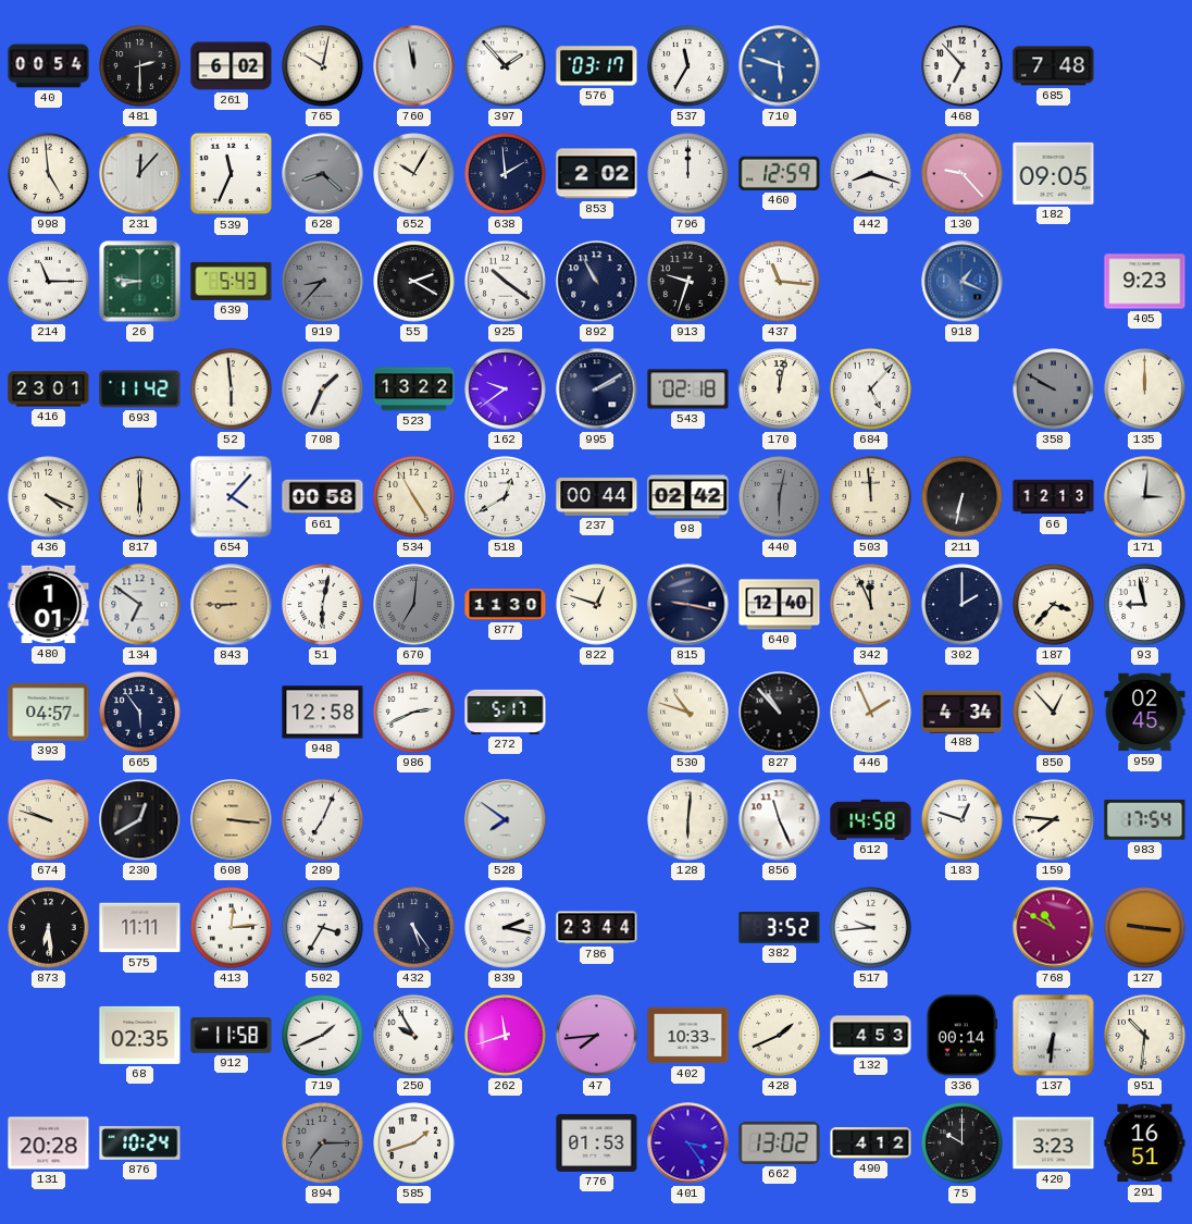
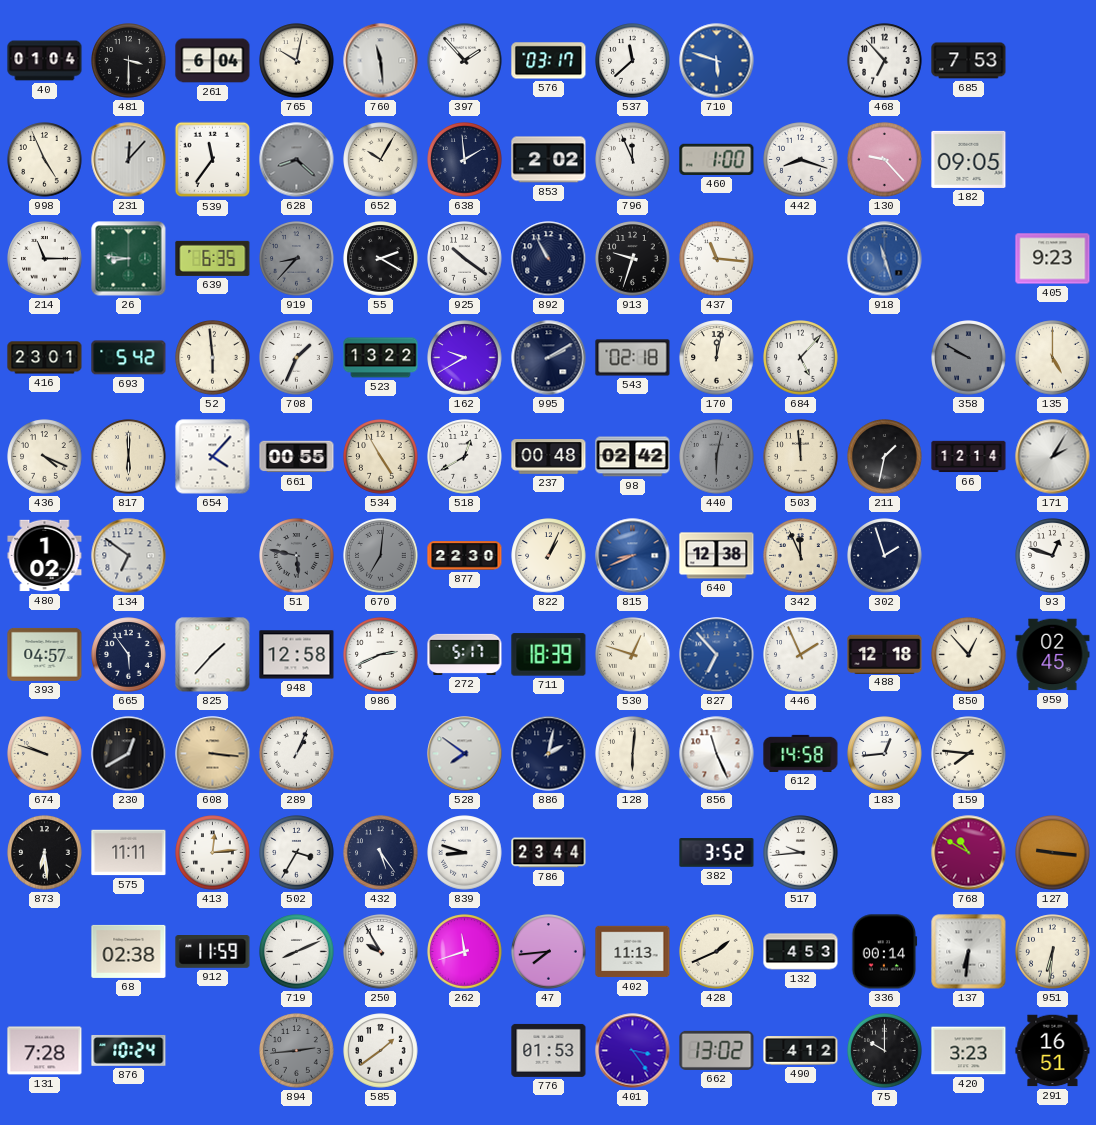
40: 00:54 -> 01:04 (45, 61)
481: 2:30 -> 3:30 (129, 61)
261: 6:02 -> 6:04 (213, 61)
760: 11:58 -> 11:29 (381, 61)
537: 11:35 -> 11:38 (633, 61)
685: 7:48 -> 7:53 (969, 61)
998: 4:59 -> 4:56 (45, 160)
539: 11:34 -> 11:36 (213, 160)
796: 12:00 -> 11:56 (633, 160)
460: 12:59 -> 1:00 (717, 159)
639: 5:43 -> 6:35 (213, 258)
918: 1:19 -> 11:27 (885, 259)
693: 11:42 -> 5:42 (129, 358)
162: 9:39 -> 9:40 (465, 358)
135: 12:00 -> 5:00 (1053, 358)
661: 00:58 -> 00:55 (297, 457)
237: 00:44 -> 00:48 (549, 457)
211: 6:32 -> 1:32 (885, 457)
66: 12:13 -> 12:14 (969, 457)
171: 3:01 -> 2:05 (1053, 457)
480: 1:01 -> 1:02 (45, 556)
843: 8:45 -> none (232, 605)
51: 6:02 -> 5:47 (297, 556)
51 dial: white -> grey (297, 556)
877: 11:30 -> 22:30 (465, 556)
822: 12:48 -> 1:04 (549, 556)
815: 9:17 -> 8:41 (633, 556)
815 dial: navy -> blue (633, 556)
640: 12:40 -> 12:38 (717, 556)
302: 2:00 -> 1:57 (885, 556)
187: 3:37 -> none (1054, 605)
93: 8:58 -> 12:48 (1053, 556)
825: none -> 1:37 (213, 655)
711: none -> 18:39 (549, 655)
530: 10:48 -> 12:48 (633, 655)
827: 10:53 -> 6:53 (717, 655)
827 dial: black -> blue (717, 655)
488: 4:34 -> 12:18 (885, 654)
289: 7:04 -> 1:04 (297, 754)
886: none -> 2:02 (549, 754)
183: 12:48 -> 12:44 (885, 754)
983: 17:54 -> none (1145, 820)
839: 2:17 -> 8:48 (465, 853)
68: 02:35 -> 02:38 (129, 951)
912: 11:58 -> 11:59 (213, 952)
719: 1:41 -> 8:11 (297, 952)
402: 10:33 -> 11:13 (633, 952)
951: 10:31 -> 6:31 (1053, 952)
131: 20:28 -> 7:28 (45, 1051)
894: 7:15 -> 2:44 (297, 1051)
585: 1:42 -> 1:39 (381, 1051)
